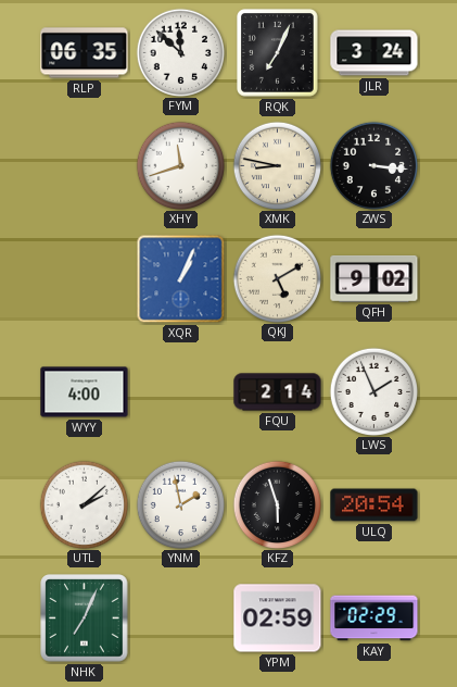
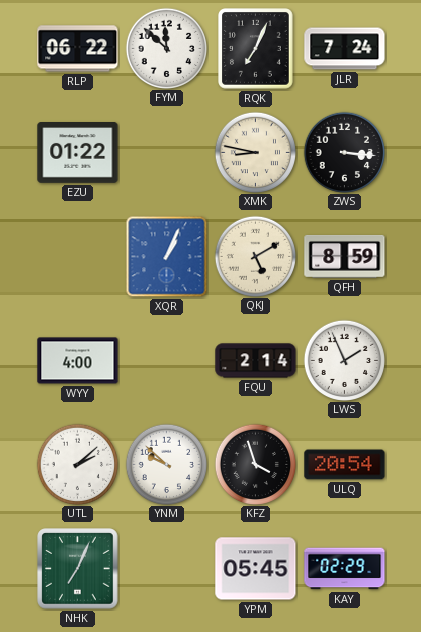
RLP: 06:35 -> 06:22 (78, 49)
JLR: 3:24 -> 7:24 (345, 49)
EZU: none -> 01:22 (78, 153)
XHY: 11:42 -> none (180, 165)
QFH: 9:02 -> 8:59 (345, 256)
YNM: 1:58 -> 9:52 (166, 464)
KFZ: 5:57 -> 3:57 (255, 464)
YPM: 02:59 -> 05:45 (256, 569)
